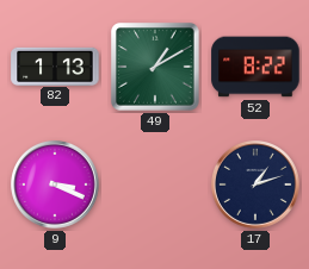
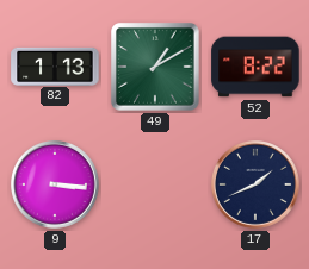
9: 3:19 -> 3:16 (56, 186)
17: 1:12 -> 1:41 (257, 186)
